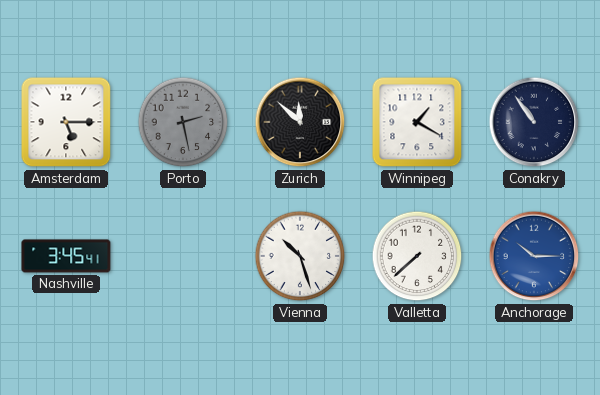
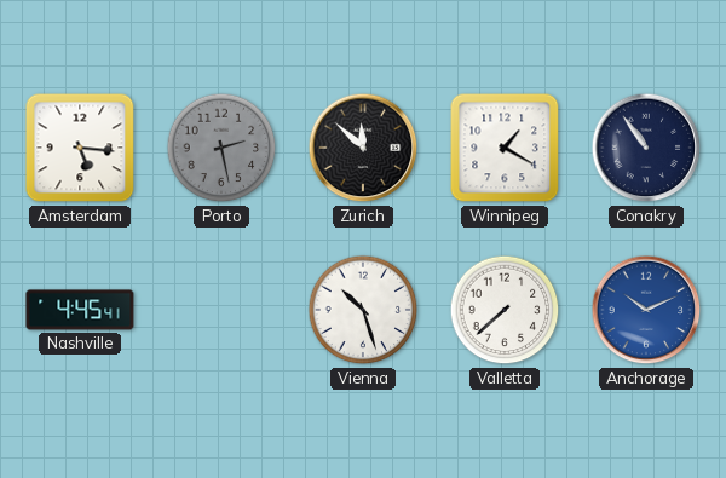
Amsterdam: 5:15 -> 5:16 (80, 148)
Nashville: 3:45 -> 4:45 (80, 310)
Anchorage: 10:15 -> 10:11 (646, 310)
